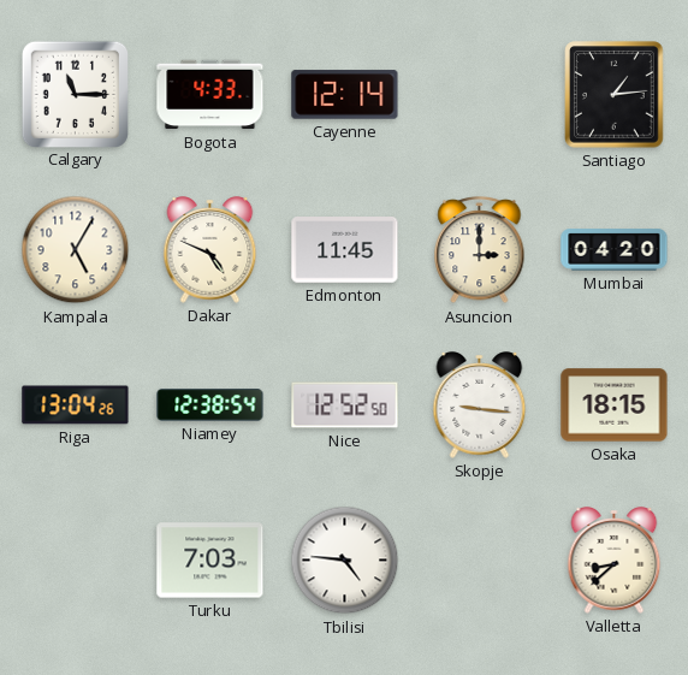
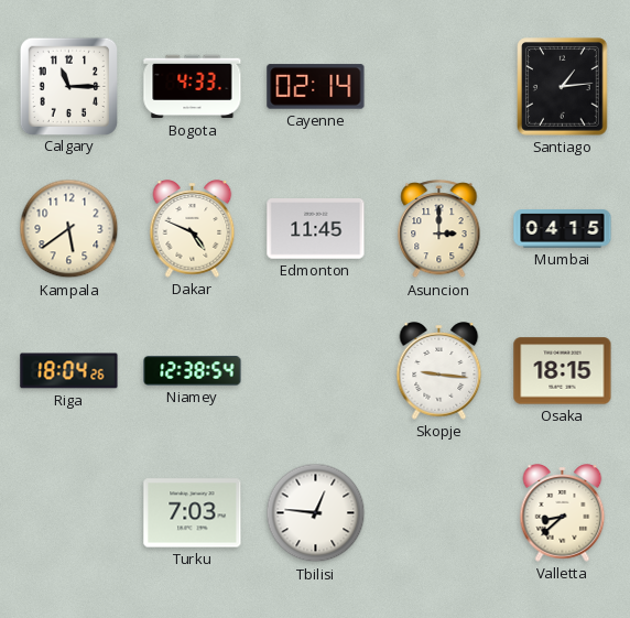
Cayenne: 12:14 -> 02:14 (316, 87)
Kampala: 5:05 -> 5:39 (69, 229)
Mumbai: 04:20 -> 04:15 (563, 229)
Riga: 13:04 -> 18:04 (69, 371)
Nice: 12:52 -> none (345, 405)
Tbilisi: 4:46 -> 12:46 (316, 513)
